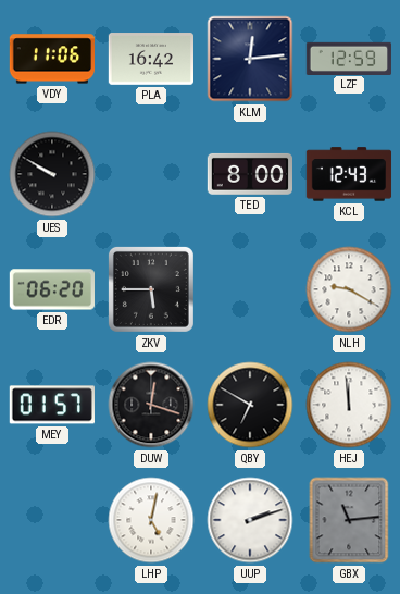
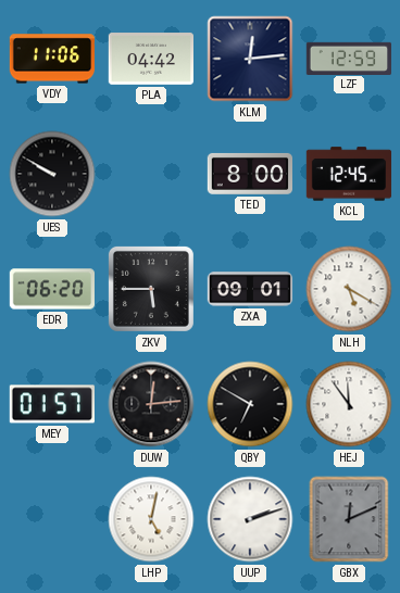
PLA: 16:42 -> 04:42 (150, 59)
KCL: 12:43 -> 12:45 (349, 174)
ZXA: none -> 09:01 (250, 289)
NLH: 9:20 -> 5:20 (349, 289)
DUW: 12:18 -> 12:14 (151, 404)
HEJ: 11:59 -> 11:54 (349, 404)
GBX: 11:14 -> 12:11 (349, 519)
